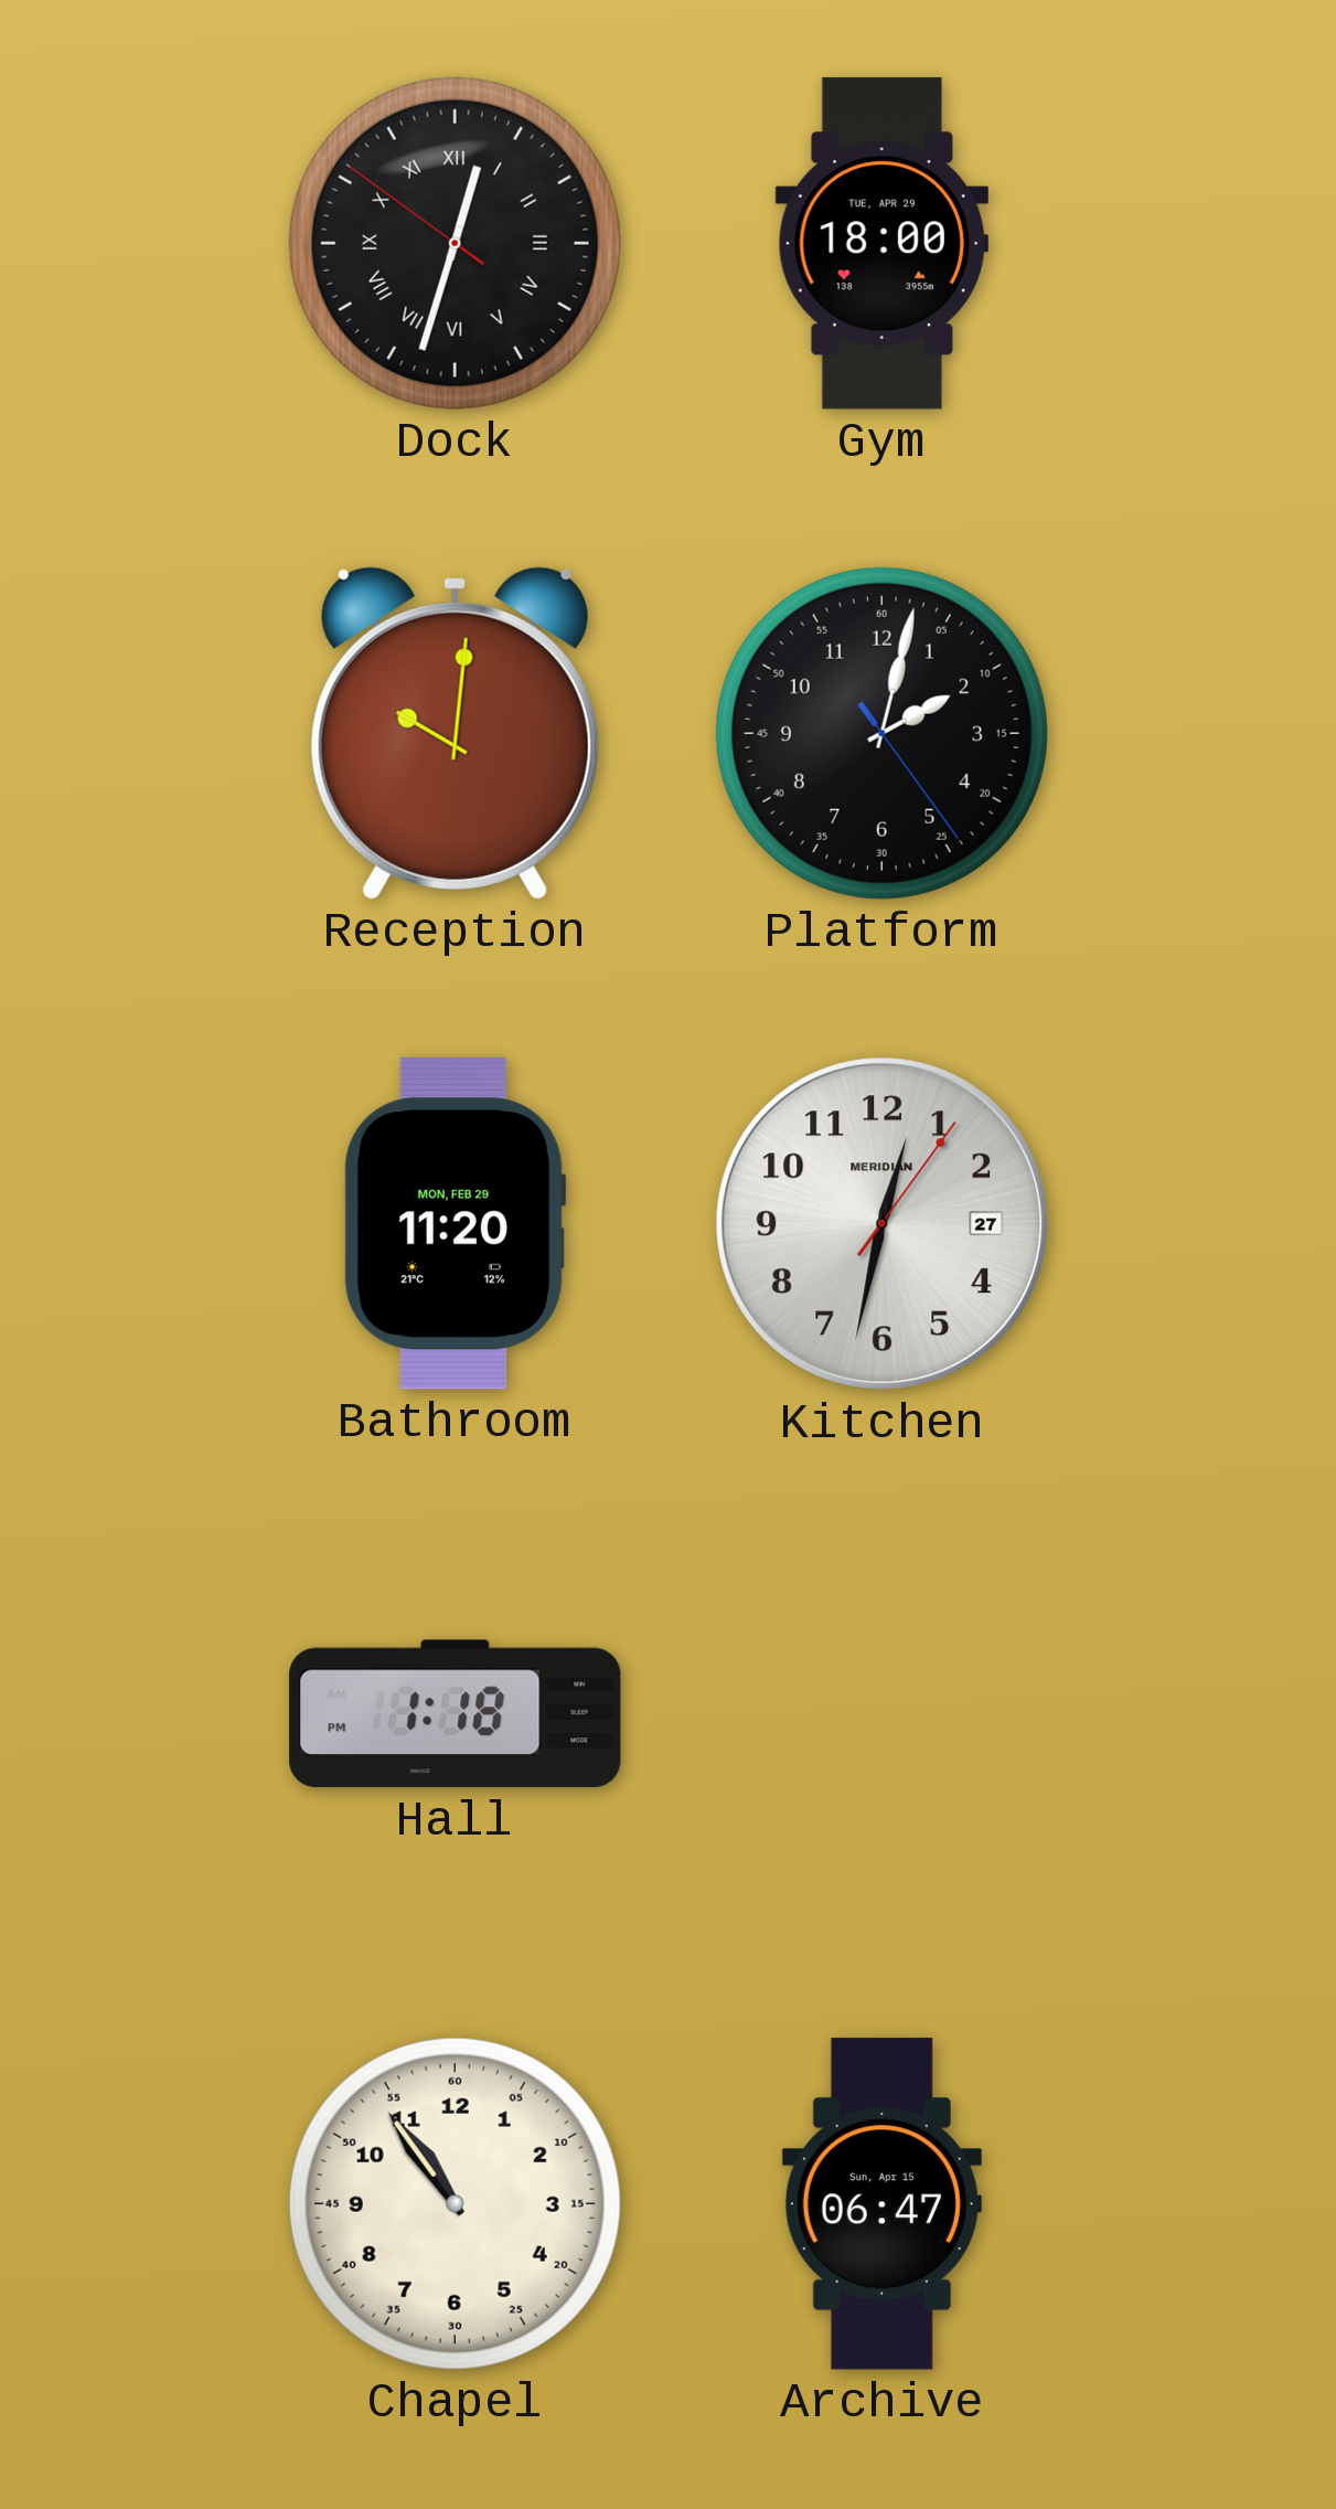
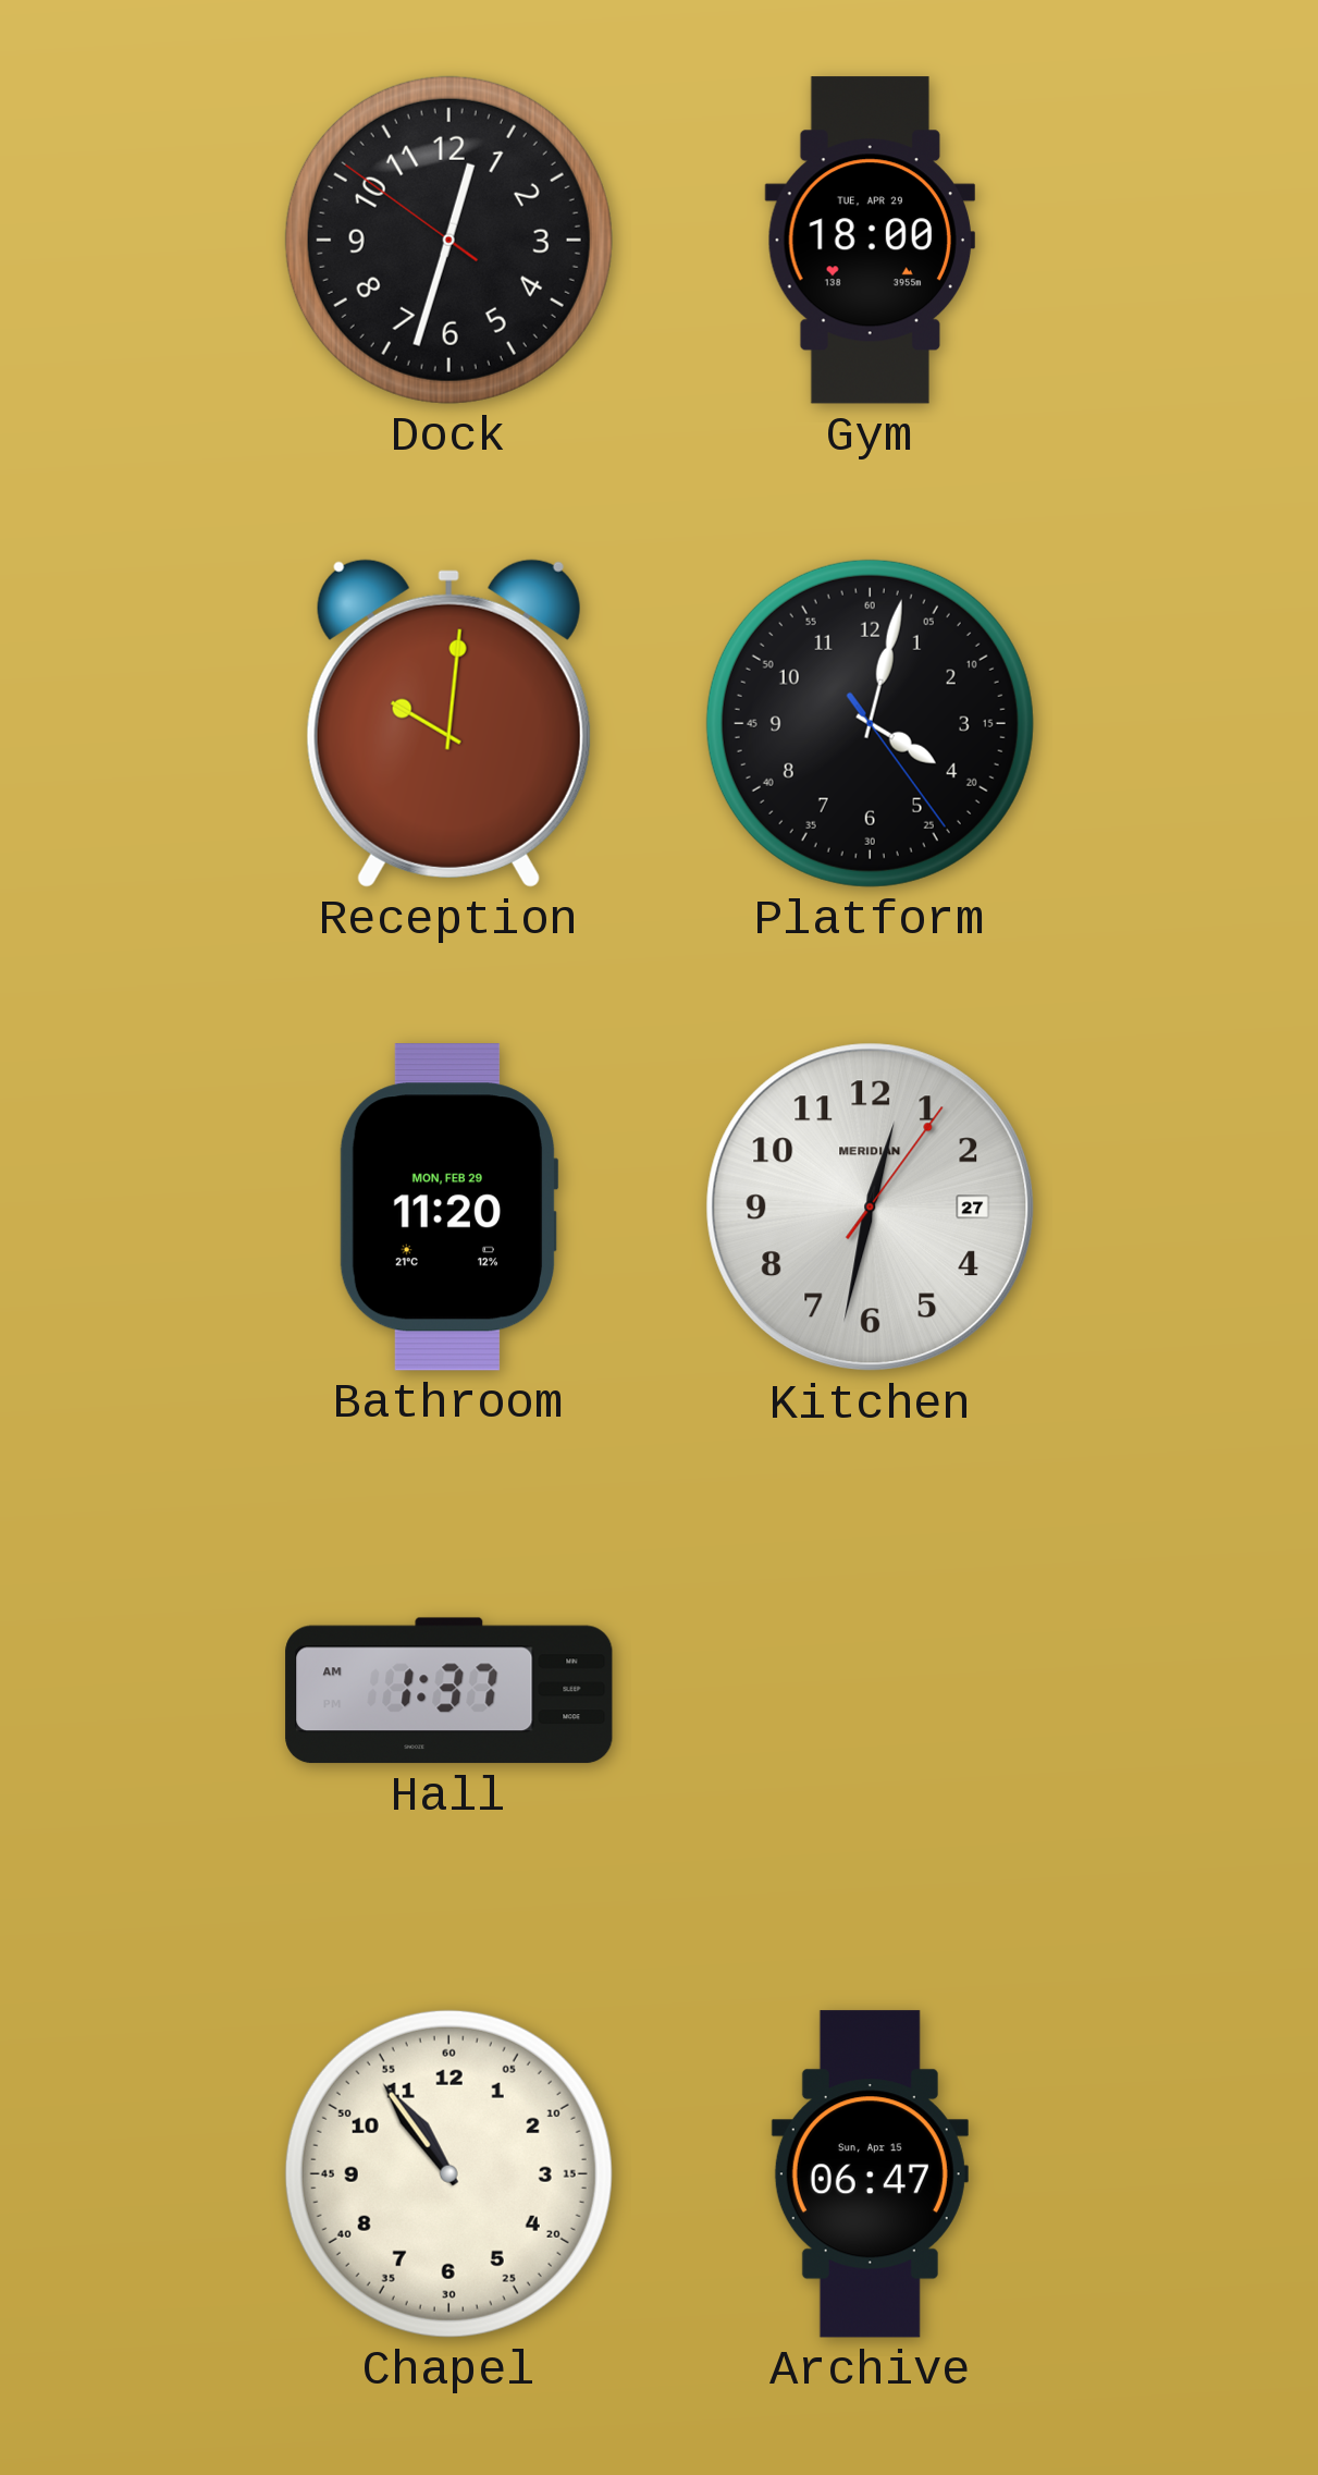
Dock numerals: Roman -> Arabic (448, 240)
Platform: 2:02 -> 4:02 (870, 723)
Hall: 1:18 -> 1:37 (449, 1691)
